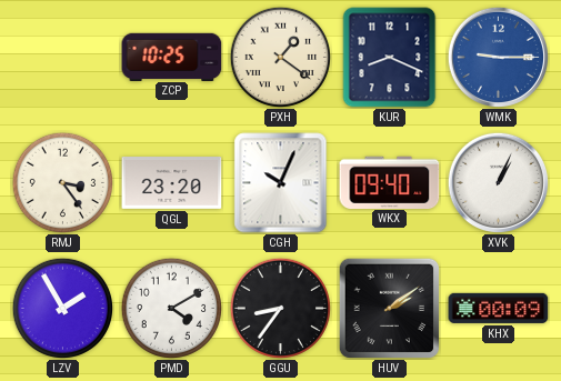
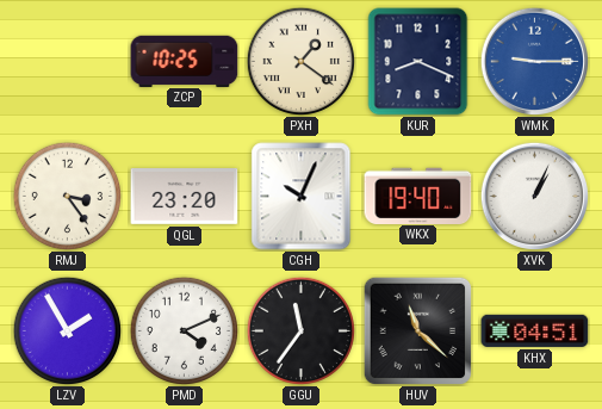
WKX: 09:40 -> 19:40 (418, 196)
PMD: 4:10 -> 4:11 (184, 330)
GGU: 8:36 -> 11:36 (300, 330)
HUV: 2:09 -> 11:22 (417, 330)
KHX: 00:09 -> 04:51 (535, 330)
